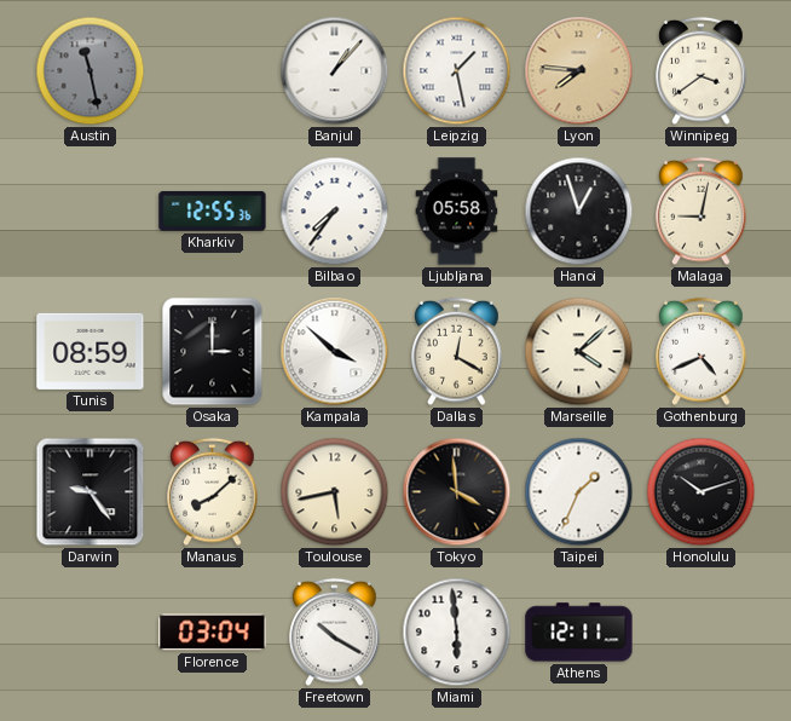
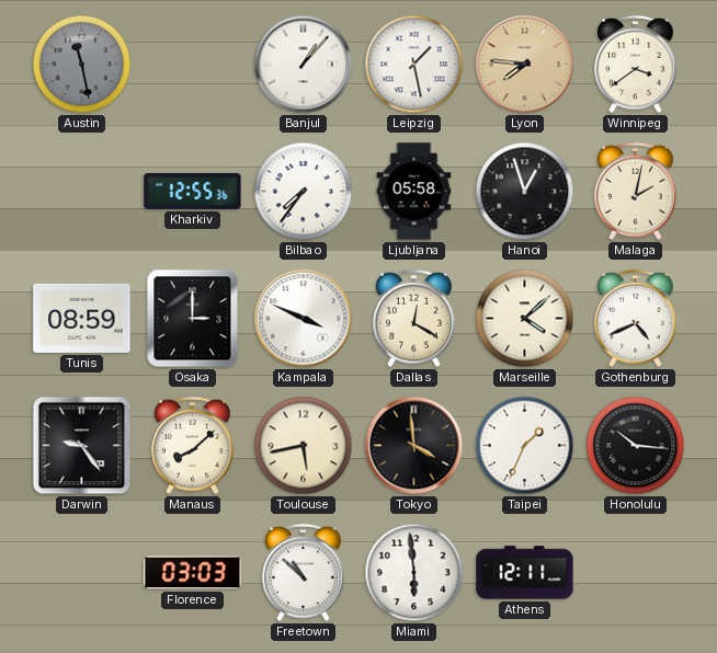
Malaga: 9:02 -> 2:02 (636, 192)
Kampala: 3:52 -> 3:49 (304, 319)
Honolulu: 10:12 -> 10:16 (636, 446)
Florence: 03:04 -> 03:03 (193, 573)
Freetown: 10:20 -> 10:52 (304, 573)
